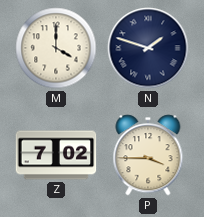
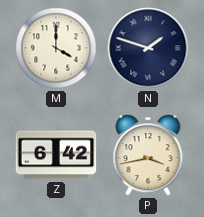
Z: 7:02 -> 6:42 (56, 155)
P: 3:45 -> 3:43 (148, 155)
